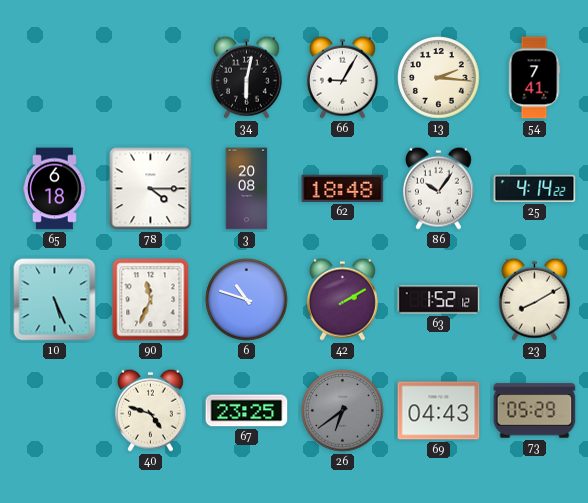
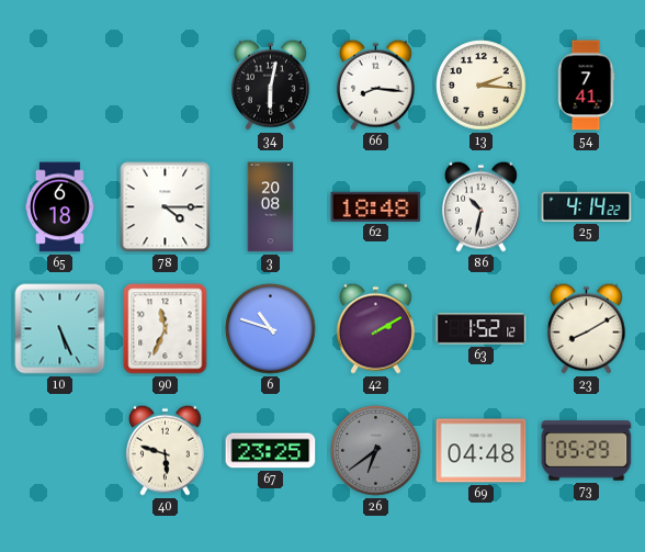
66: 9:05 -> 8:16 (375, 85)
86: 10:06 -> 10:32 (480, 206)
40: 4:48 -> 5:48 (165, 450)
69: 04:43 -> 04:48 (482, 451)
